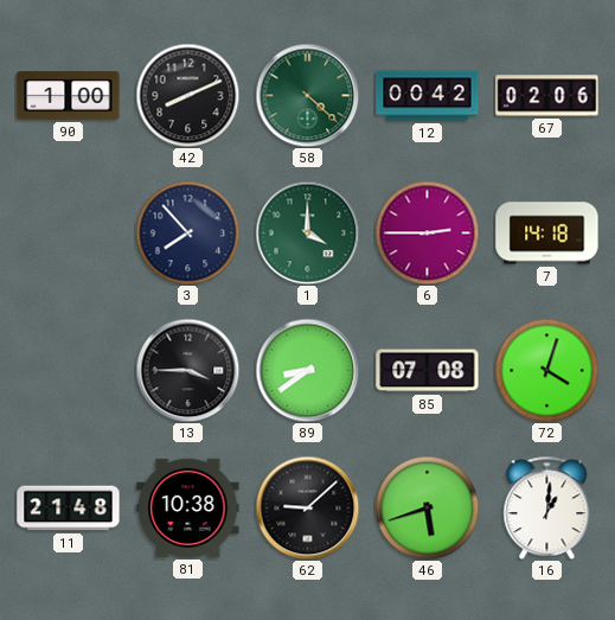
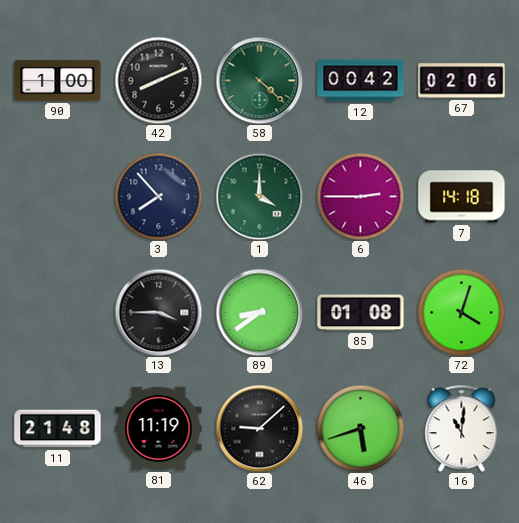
85: 07:08 -> 01:08 (361, 313)
81: 10:38 -> 11:19 (159, 428)
16: 1:01 -> 11:01 (462, 428)
